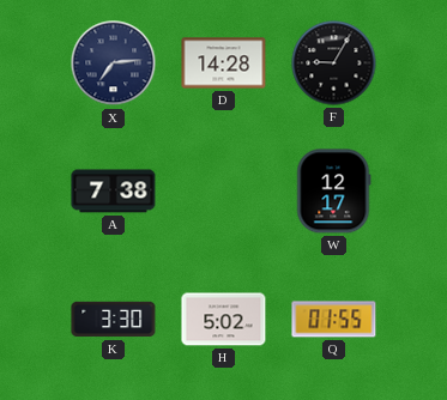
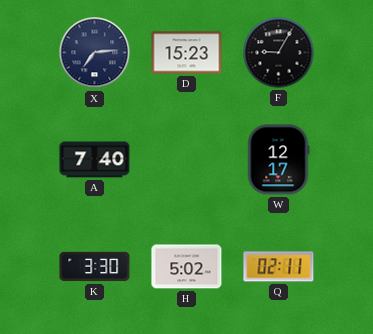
D: 14:28 -> 15:23 (187, 53)
A: 7:38 -> 7:40 (95, 160)
Q: 01:55 -> 02:11 (279, 267)
